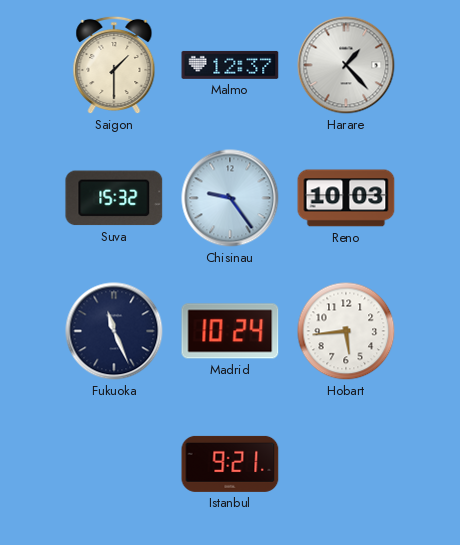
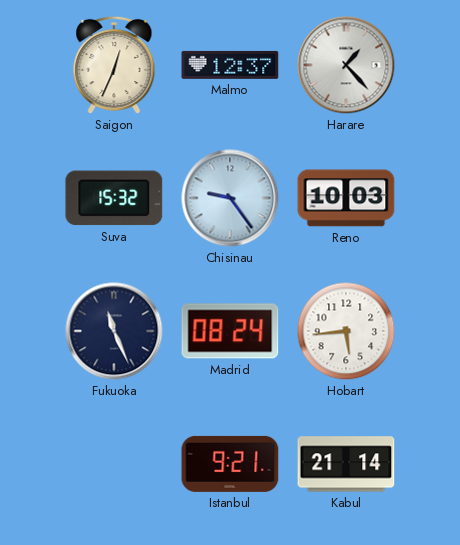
Saigon: 1:30 -> 12:34 (114, 65)
Madrid: 10:24 -> 08:24 (230, 331)
Kabul: none -> 21:14 (346, 464)
